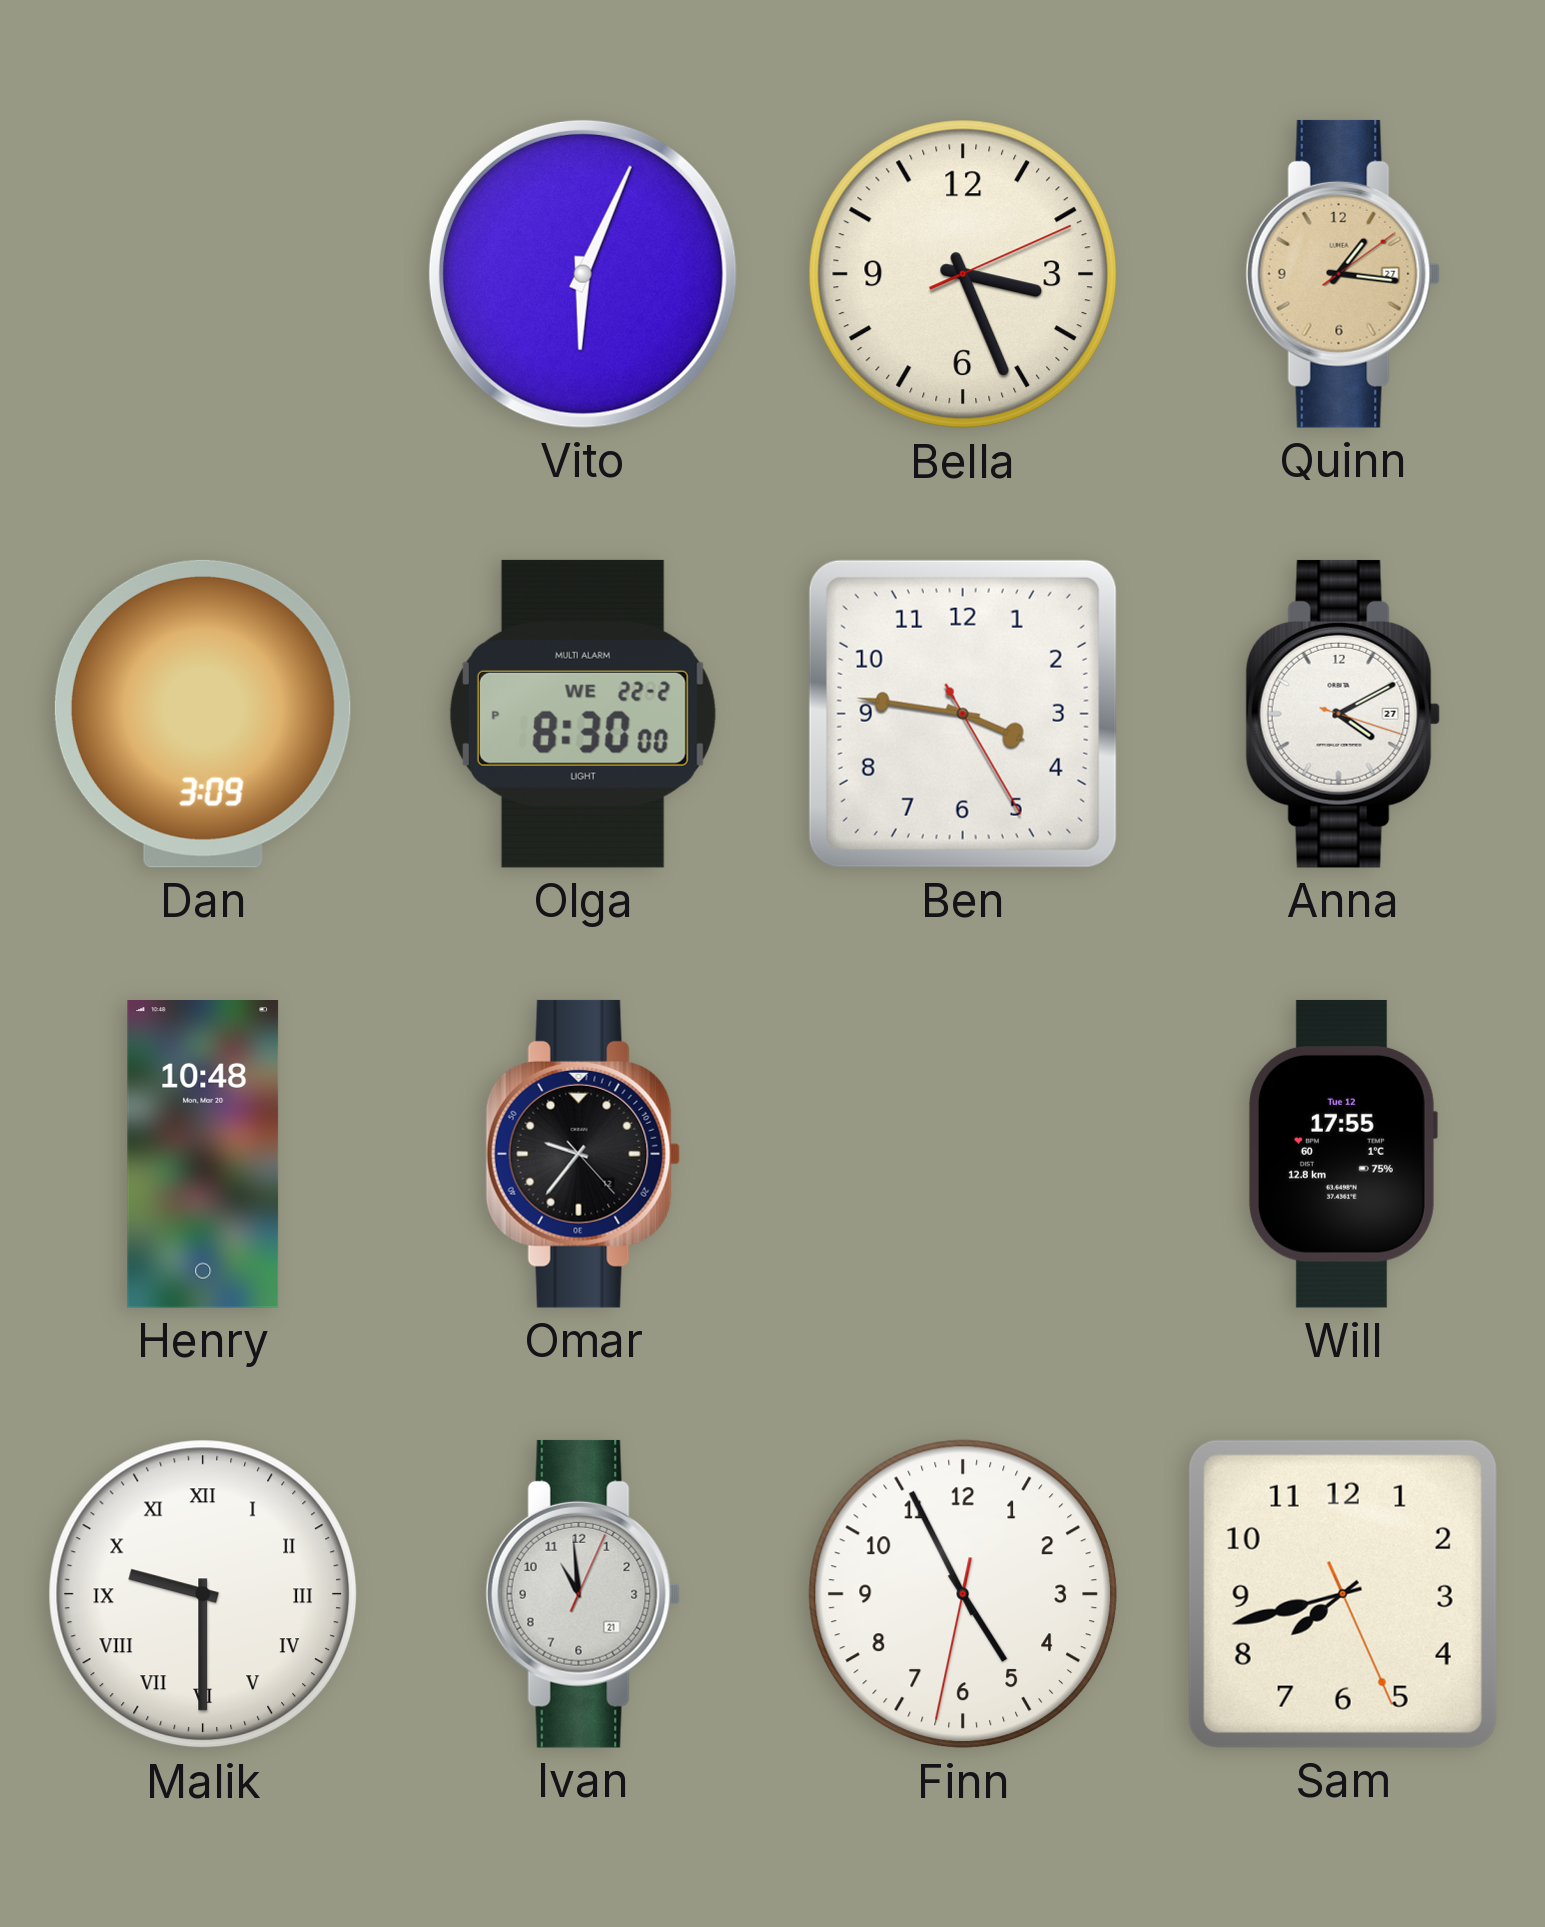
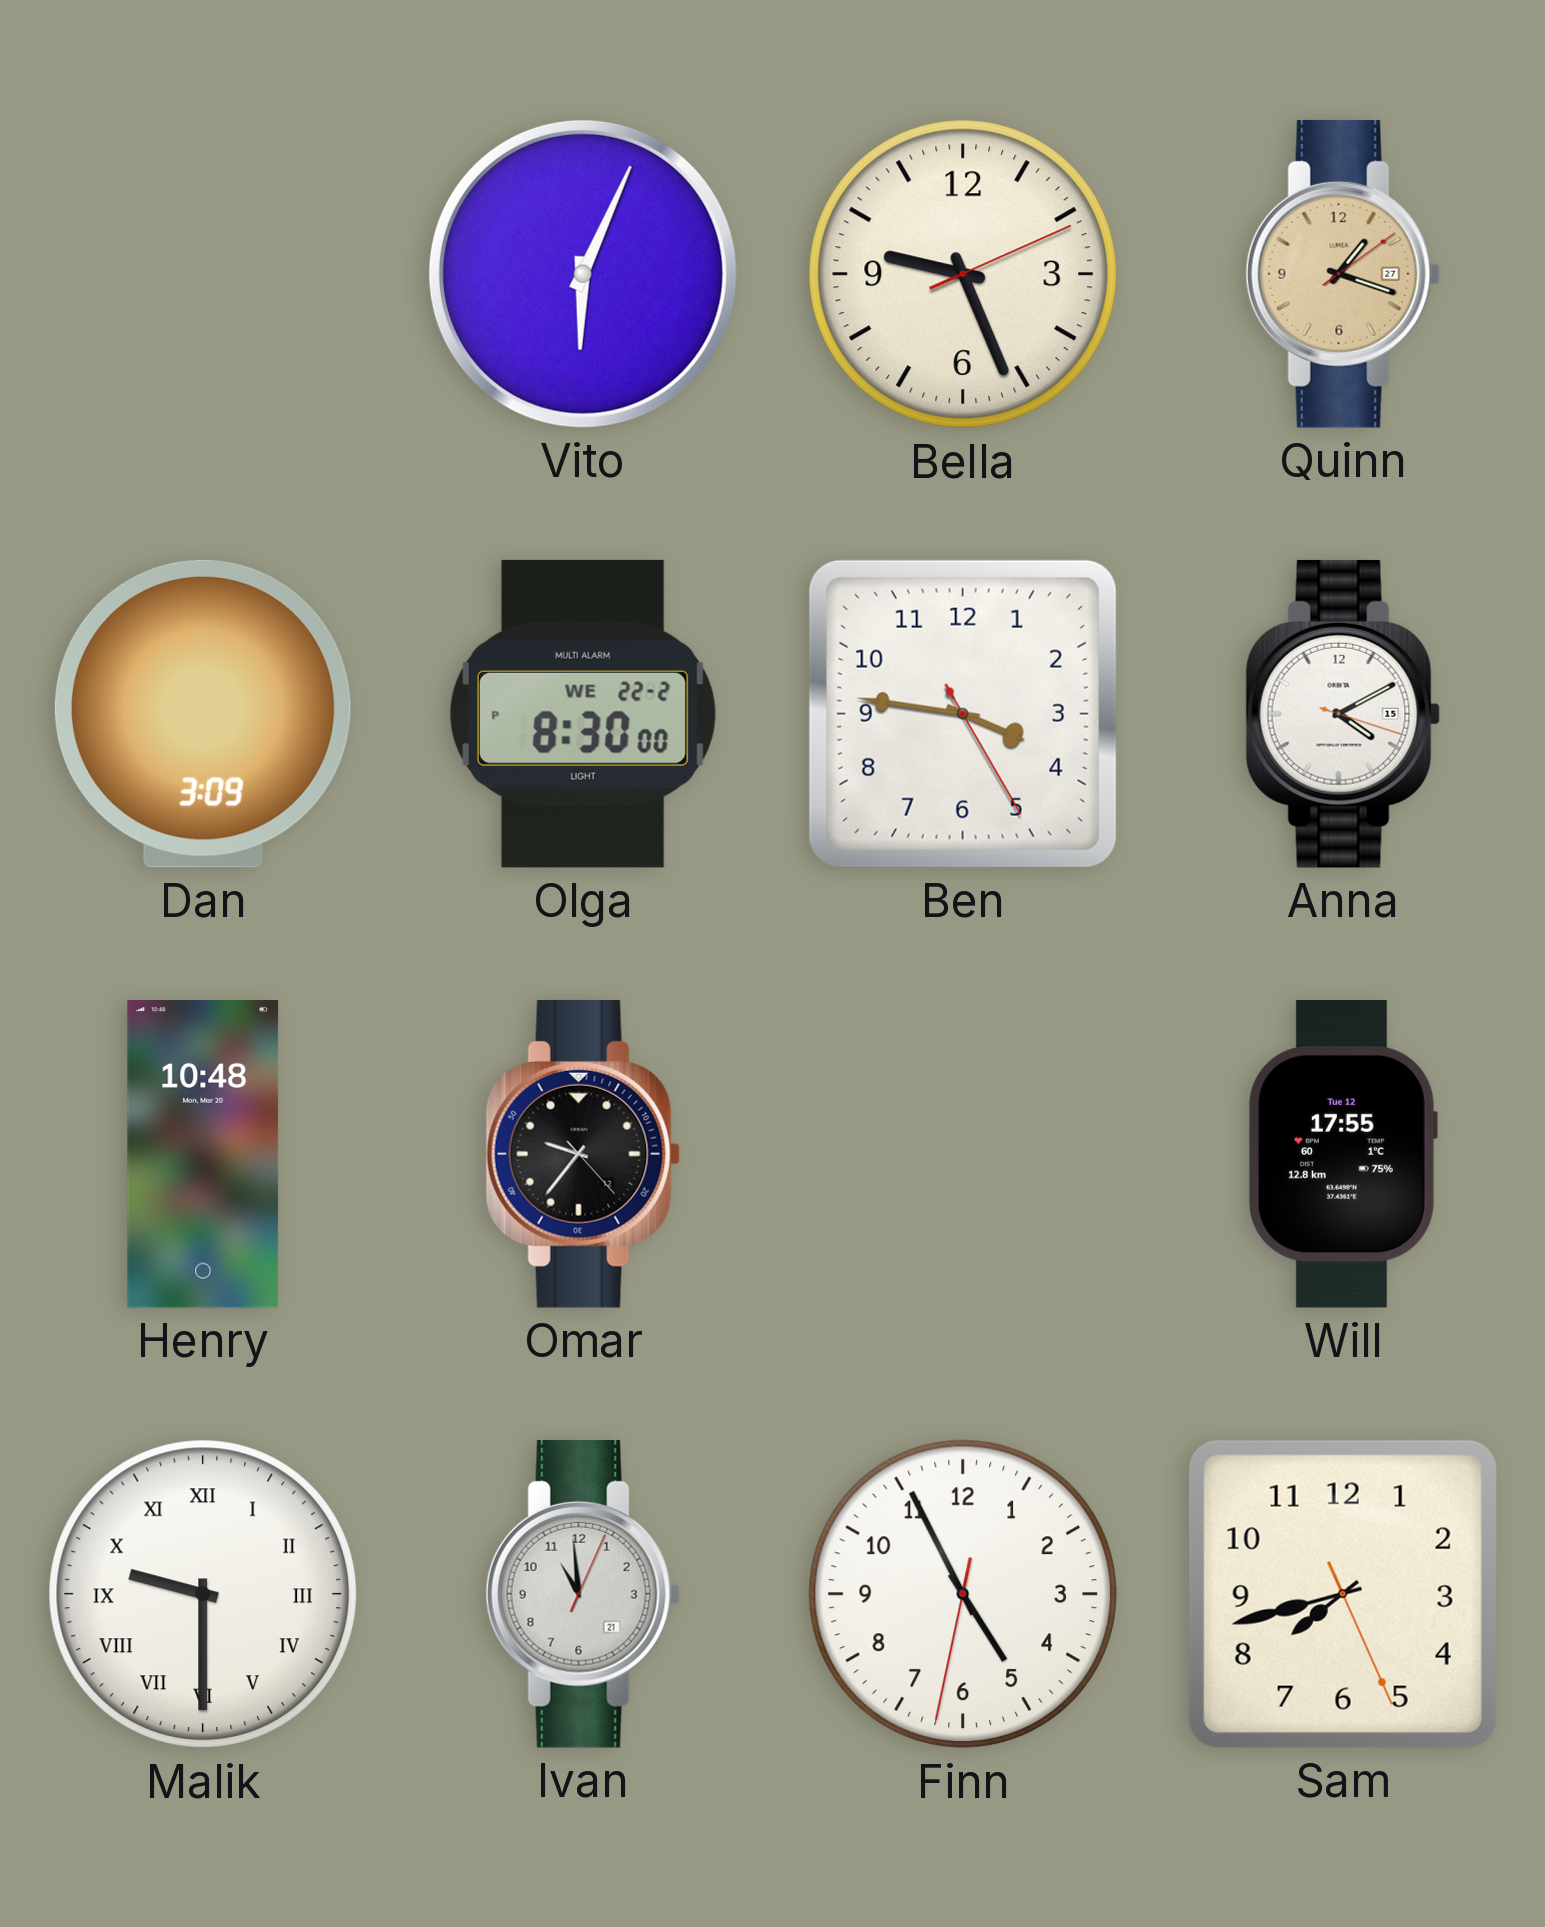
Bella: 3:26 -> 9:26 (963, 274)
Quinn: 1:16 -> 1:18 (1343, 274)
Anna date: 27 -> 15 (1343, 714)
